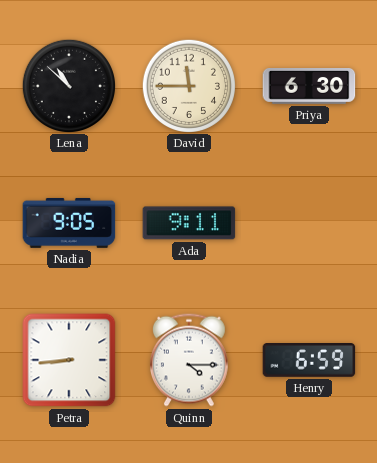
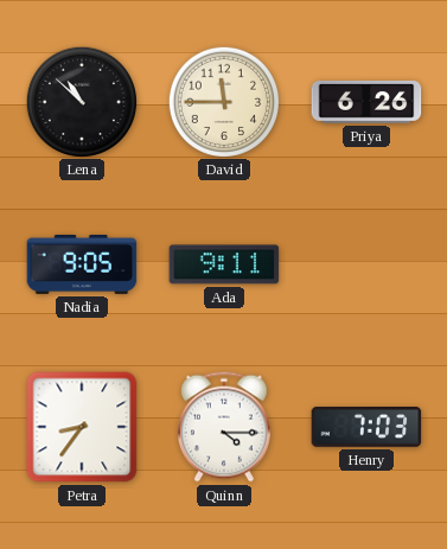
Priya: 6:30 -> 6:26 (366, 102)
Petra: 8:44 -> 8:36 (82, 427)
Henry: 6:59 -> 7:03 (366, 427)
